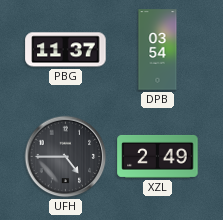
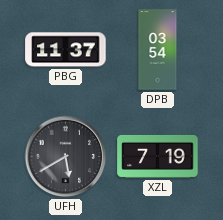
UFH: 4:45 -> 5:40 (66, 157)
XZL: 2:49 -> 7:19 (158, 156)
